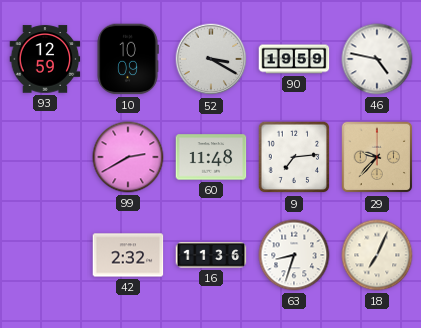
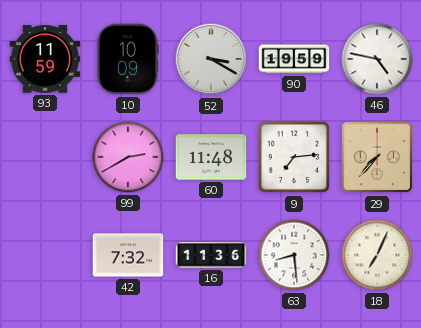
93: 12:59 -> 11:59 (45, 59)
29: 9:37 -> 7:37 (377, 157)
42: 2:32 -> 7:32 (128, 255)
63: 8:33 -> 8:29 (294, 255)
